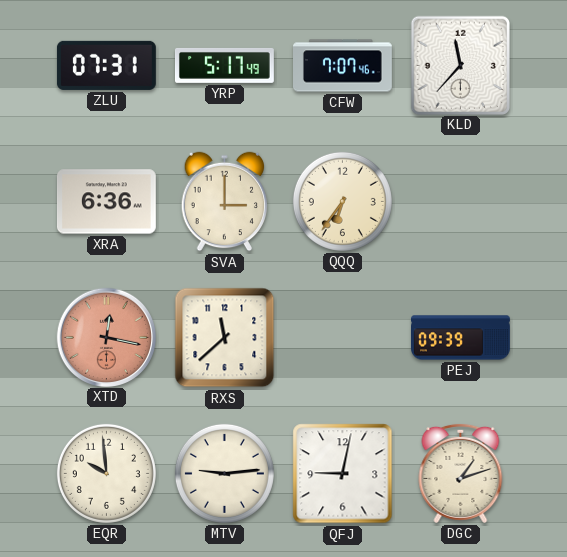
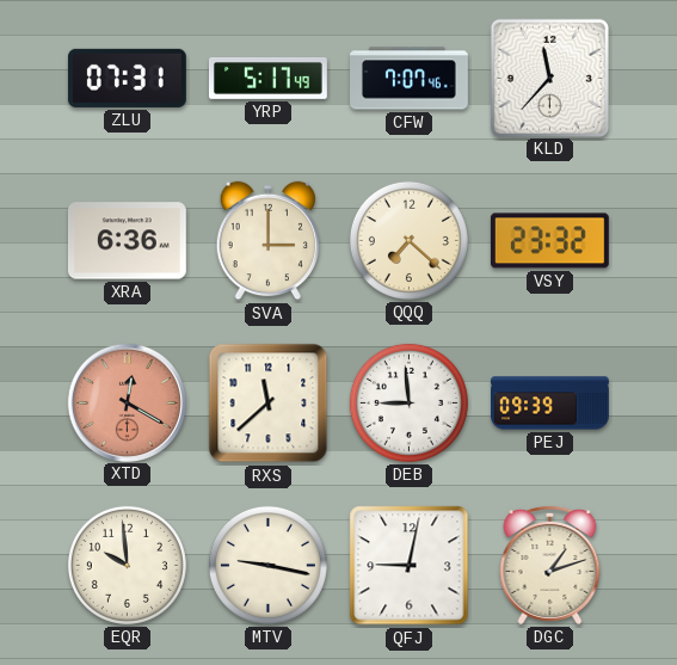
QQQ: 6:36 -> 7:22 (408, 240)
VSY: none -> 23:32 (549, 241)
XTD: 12:17 -> 12:20 (127, 402)
DEB: none -> 8:59 (408, 402)
MTV: 9:14 -> 9:17 (267, 565)
